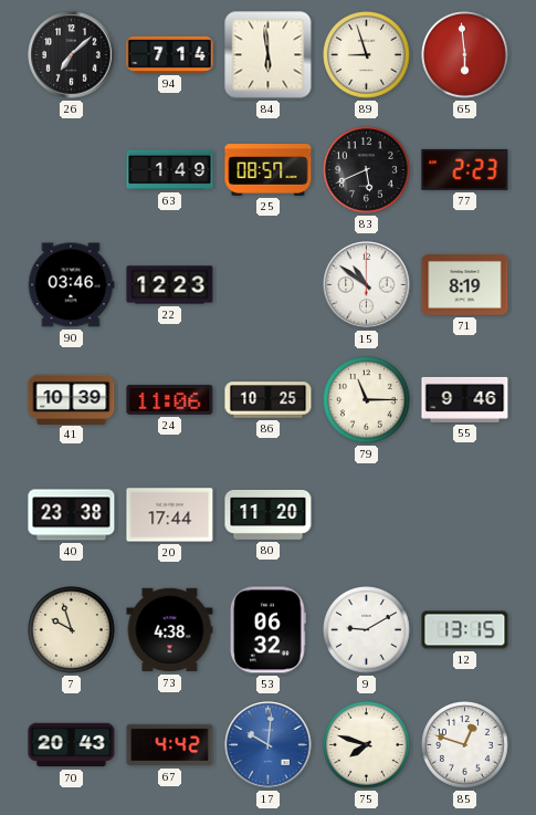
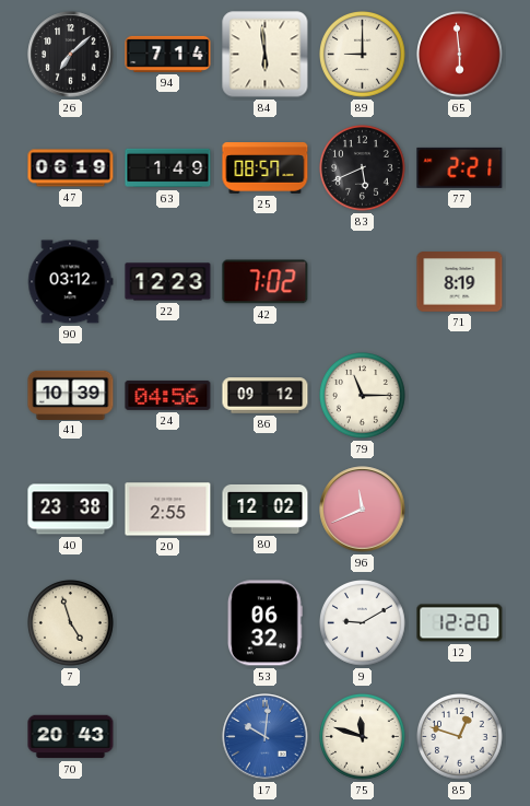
89: 8:57 -> 9:00 (363, 55)
47: none -> 06:19 (71, 168)
77: 2:23 -> 2:21 (460, 167)
90: 03:46 -> 03:12 (70, 282)
42: none -> 7:02 (266, 282)
15: 10:51 -> none (367, 285)
24: 11:06 -> 04:56 (168, 395)
86: 10:25 -> 09:12 (266, 396)
55: 9:46 -> none (465, 399)
20: 17:44 -> 2:55 (168, 510)
80: 11:20 -> 12:02 (266, 510)
96: none -> 11:41 (363, 510)
7: 9:57 -> 4:57 (71, 623)
73: 4:38 -> none (170, 630)
12: 13:15 -> 12:20 (460, 623)
67: 4:42 -> none (170, 745)
75: 7:48 -> 11:48 (363, 737)
